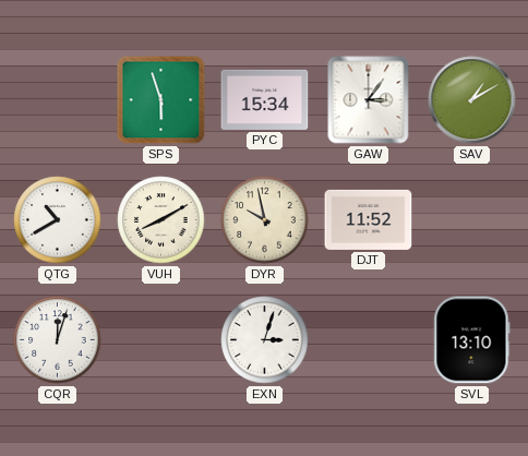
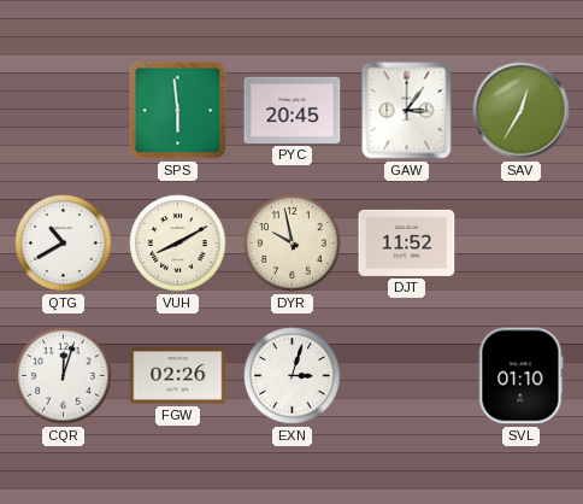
SPS: 5:57 -> 5:59 (178, 111)
PYC: 15:34 -> 20:45 (293, 110)
SAV: 1:10 -> 12:35 (522, 111)
FGW: none -> 02:26 (178, 376)
SVL: 13:10 -> 01:10 (522, 376)
